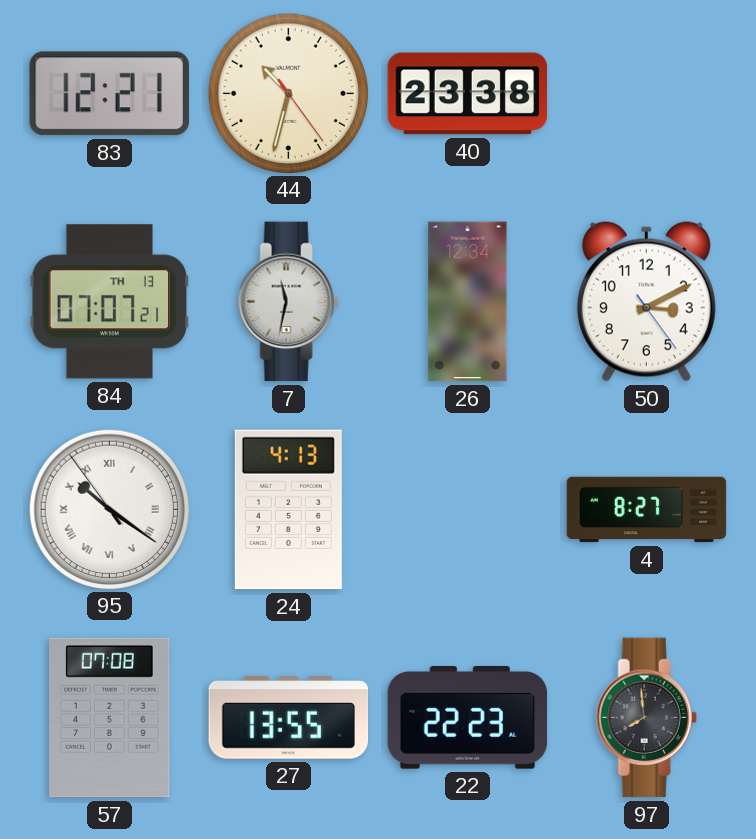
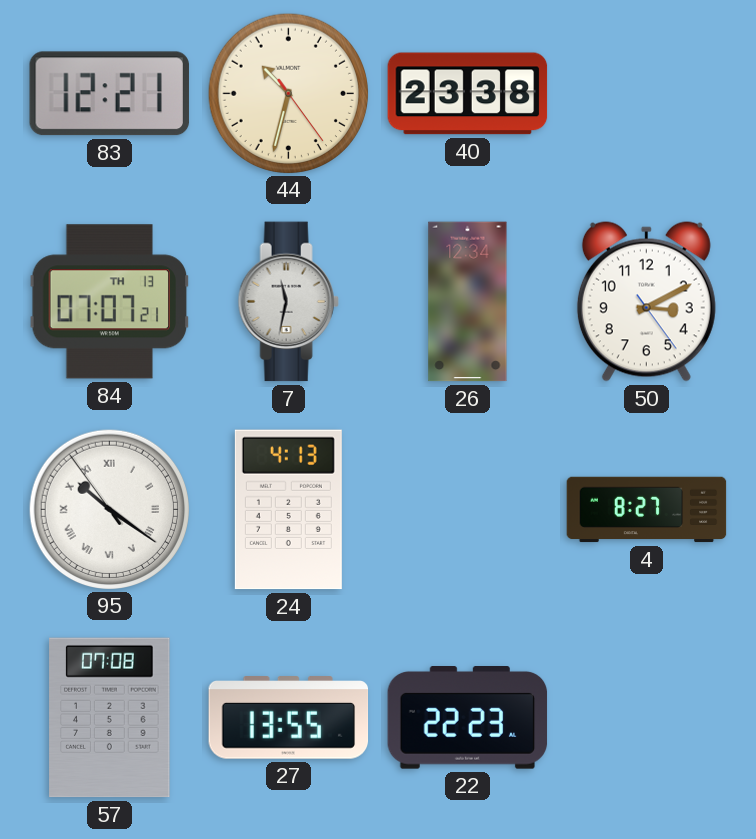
97: 7:59 -> none (646, 718)
